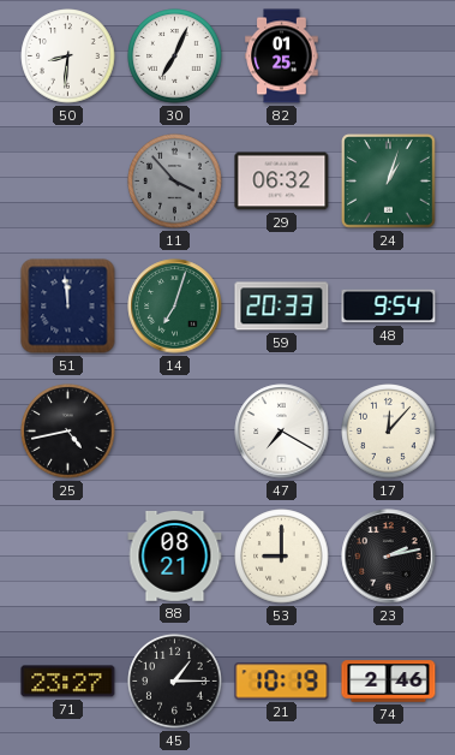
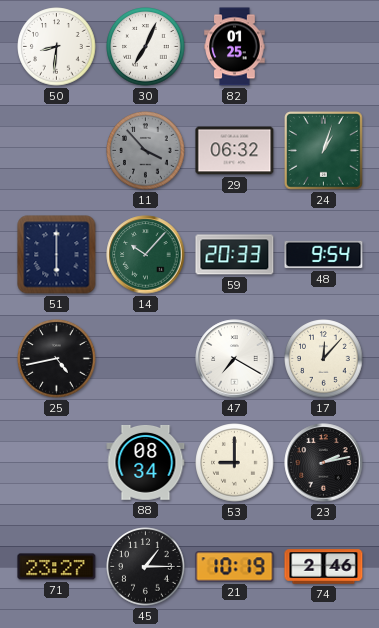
51: 11:59 -> 6:00 (57, 255)
14: 7:03 -> 10:07 (146, 255)
88: 08:21 -> 08:34 (146, 463)
